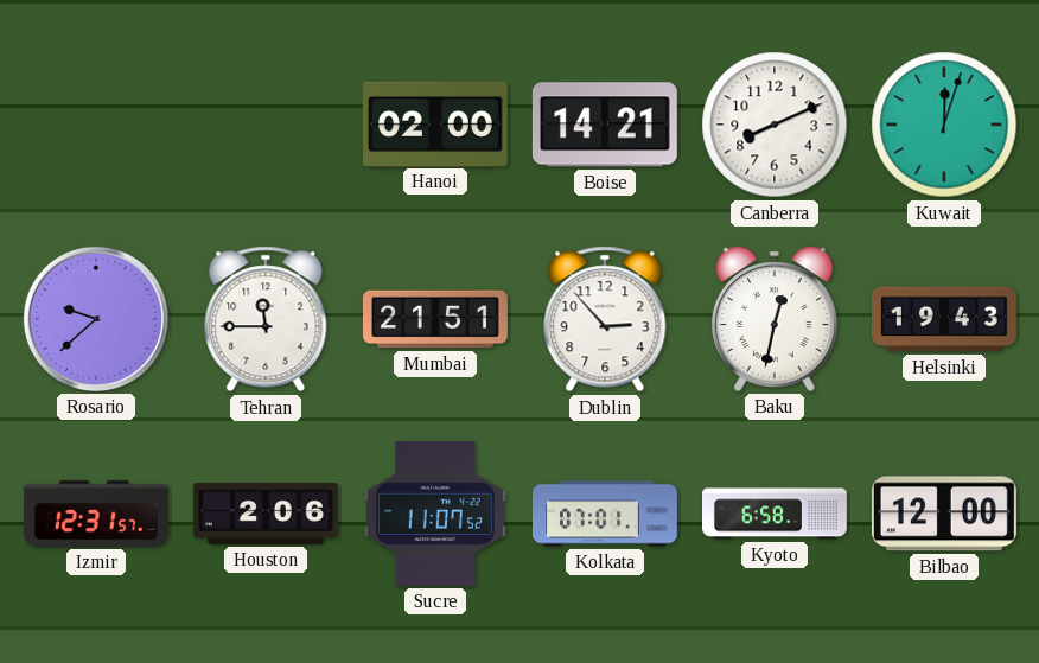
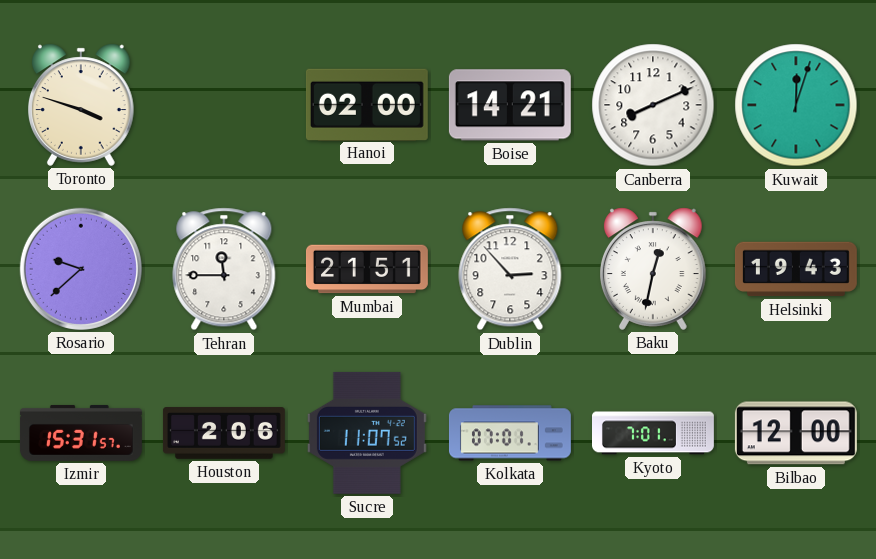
Toronto: none -> 3:48 (82, 105)
Izmir: 12:31 -> 15:31 (81, 433)
Kyoto: 6:58 -> 7:01 (654, 433)
